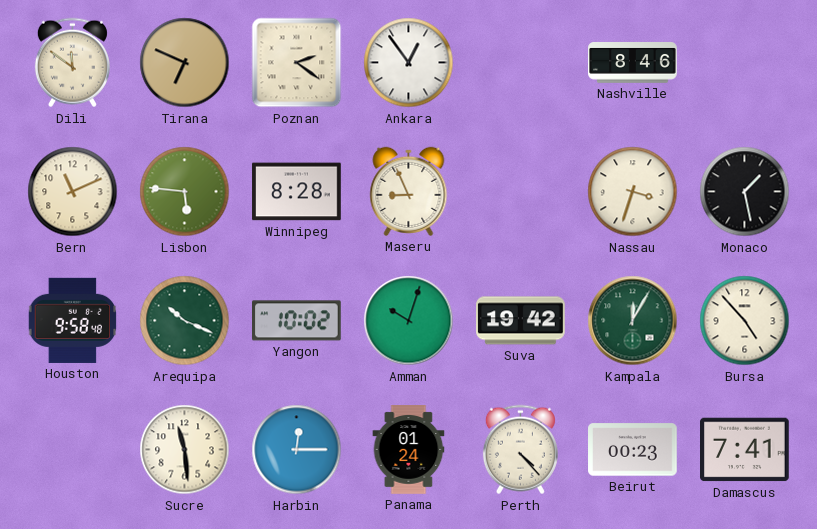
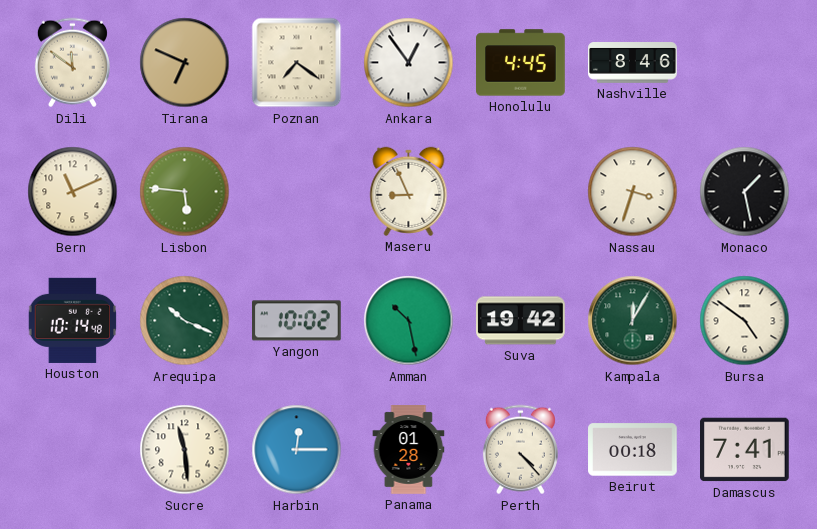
Poznan: 2:21 -> 7:21 (297, 63)
Honolulu: none -> 4:45 (521, 63)
Winnipeg: 8:28 -> none (297, 192)
Houston: 9:58 -> 10:14 (73, 320)
Amman: 10:03 -> 10:28 (409, 321)
Bursa: 4:53 -> 4:51 (745, 321)
Panama: 01:24 -> 01:28 (409, 450)
Beirut: 00:23 -> 00:18 (633, 450)
